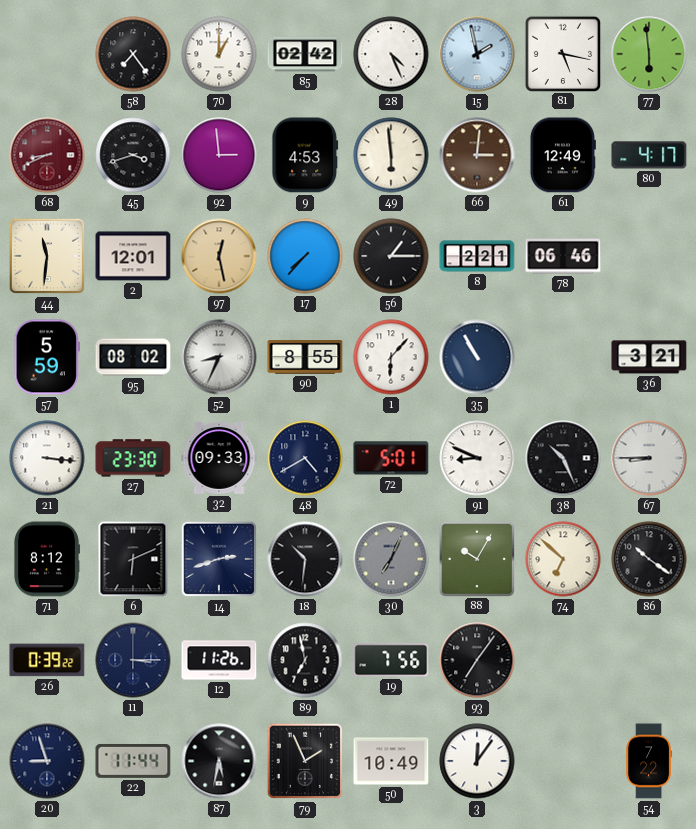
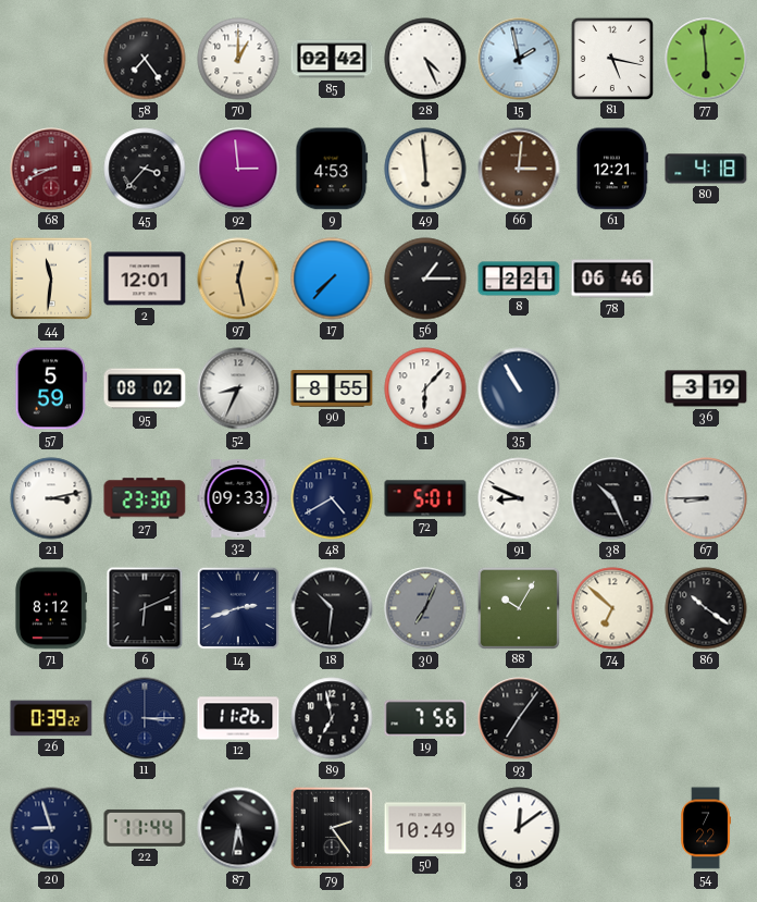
45: 3:42 -> 3:37 (145, 169)
61: 12:49 -> 12:21 (611, 169)
80: 4:17 -> 4:18 (706, 169)
36: 3:21 -> 3:19 (706, 388)
21: 3:16 -> 3:13 (51, 498)
79: 1:56 -> 2:24 (332, 828)
3: 12:06 -> 12:09 (519, 828)
